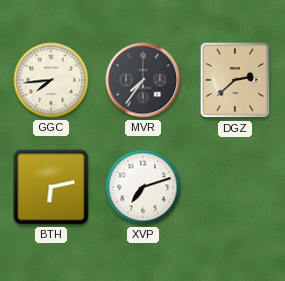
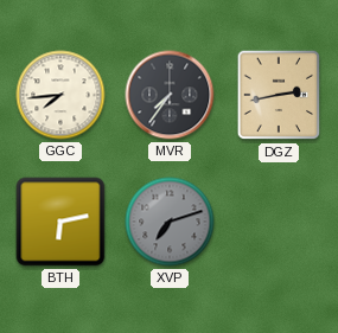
DGZ: 2:38 -> 2:43 (279, 95)
XVP dial: white -> grey (170, 222)
